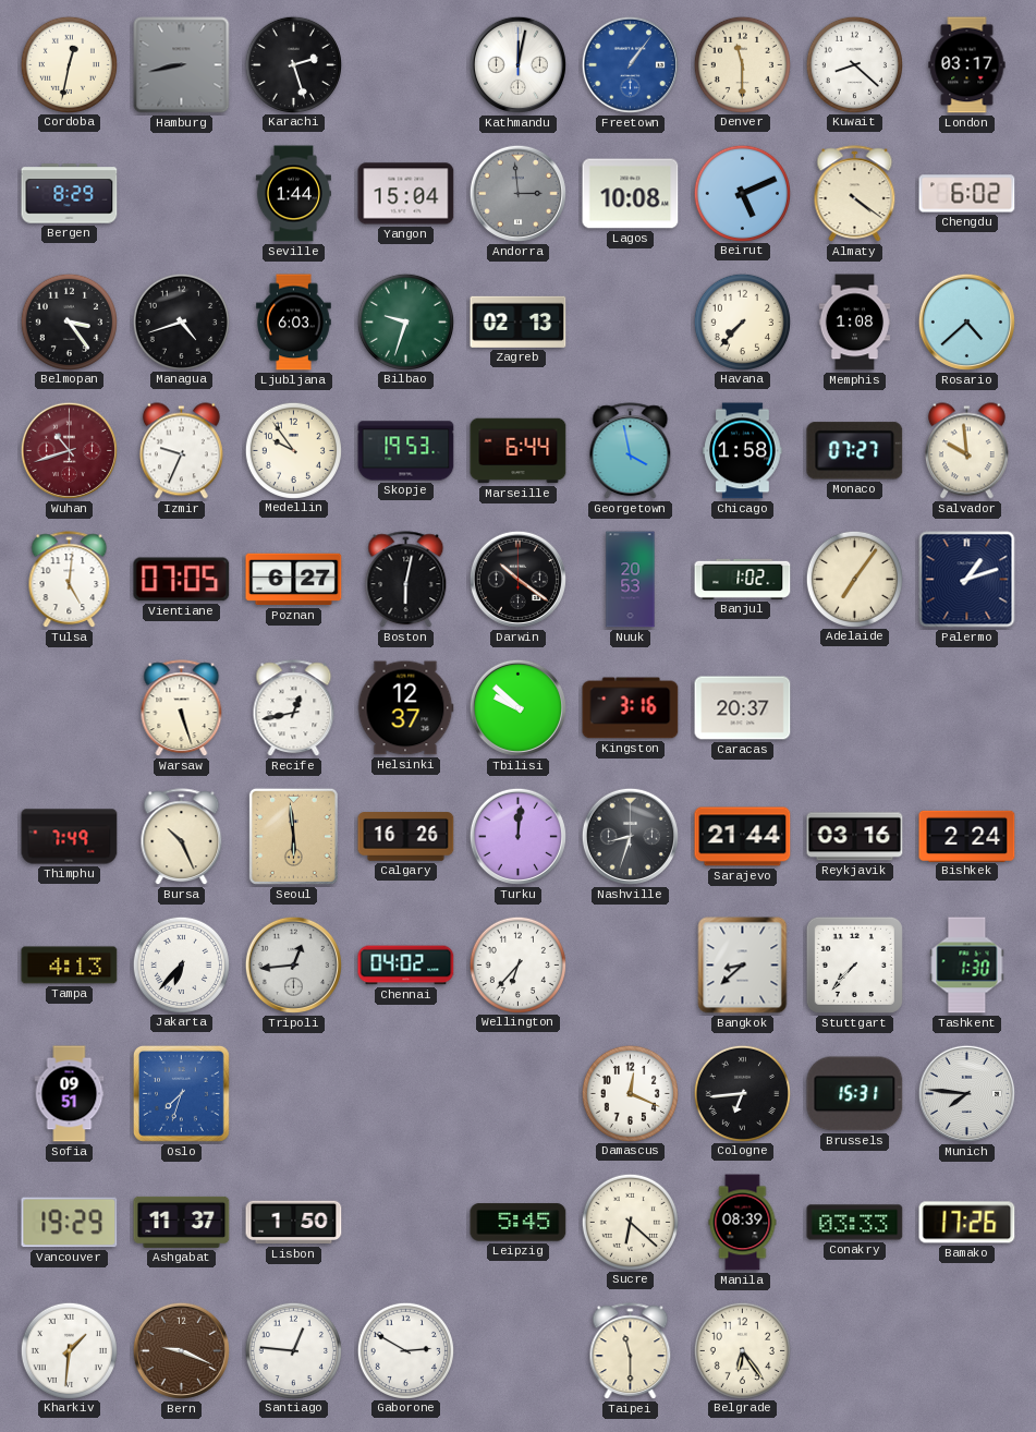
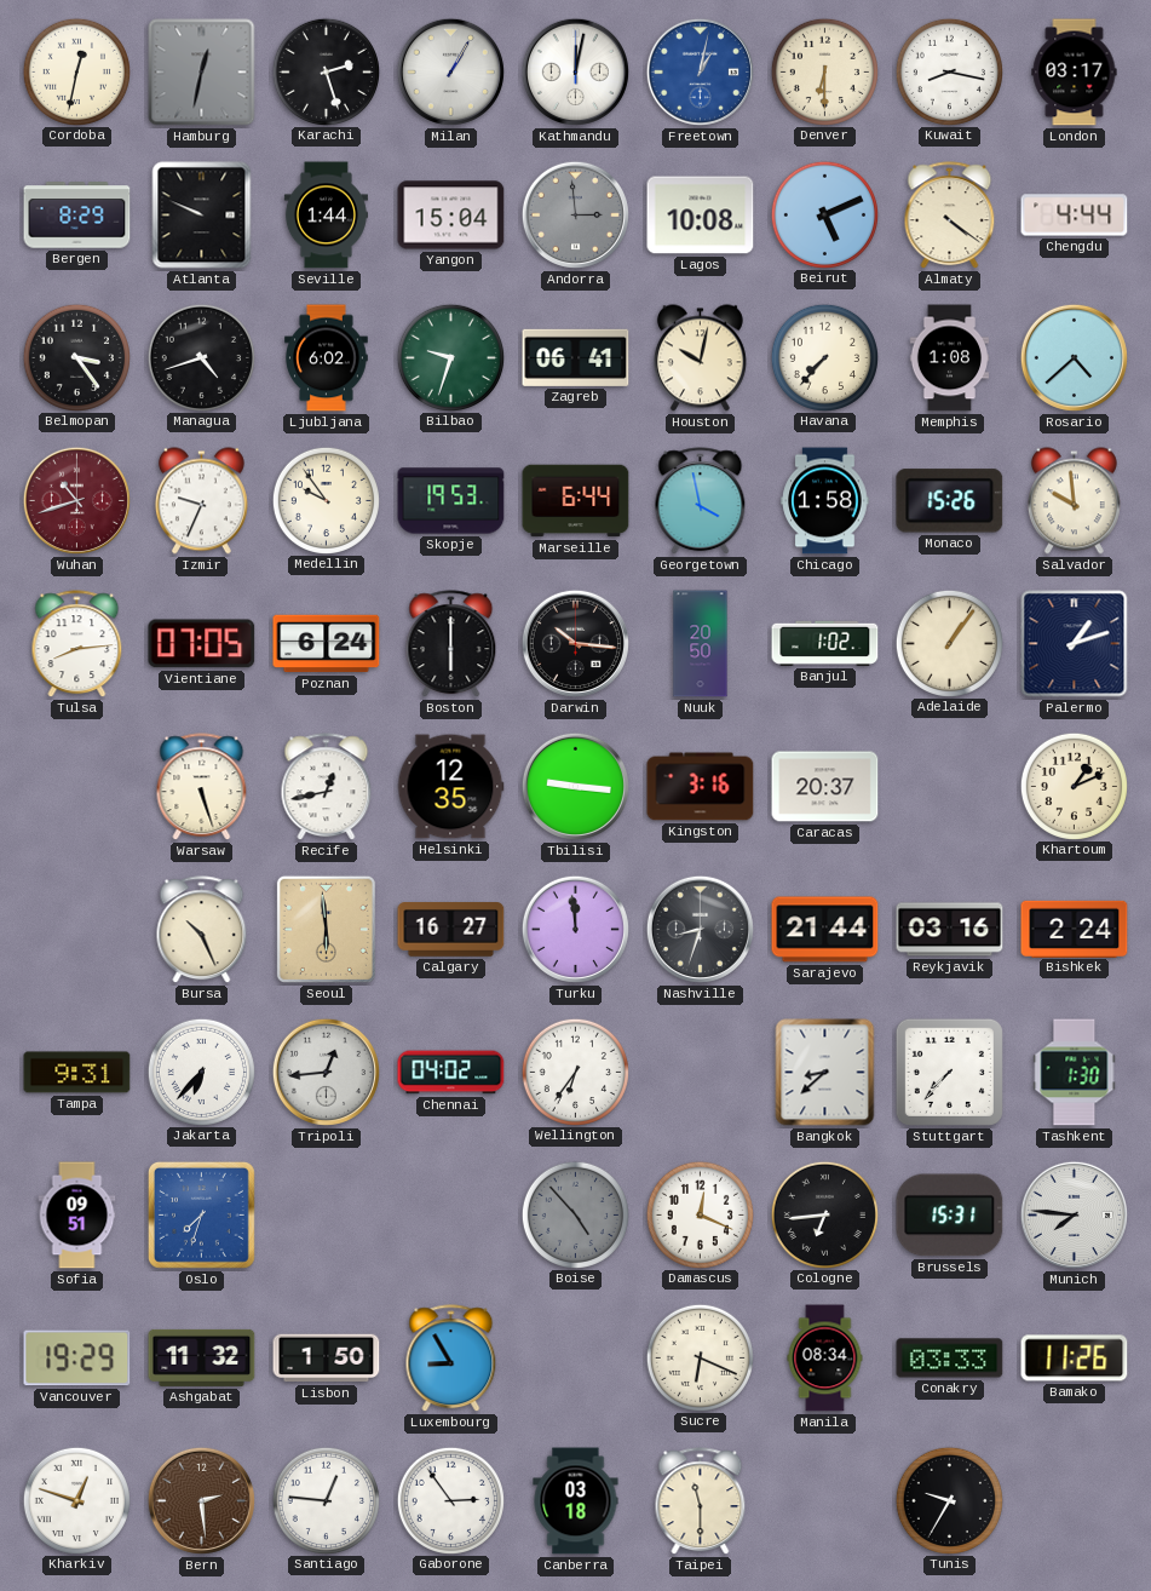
Hamburg: 8:43 -> 12:32 (202, 73)
Milan: none -> 1:05 (450, 71)
Freetown: 1:06 -> 1:02 (700, 71)
Denver: 11:30 -> 6:30 (824, 71)
Kuwait: 8:22 -> 8:17 (949, 71)
Atlanta: none -> 9:49 (202, 216)
Chengdu: 6:02 -> 4:44 (1075, 216)
Ljubljana: 6:03 -> 6:02 (327, 358)
Zagreb: 02:13 -> 06:41 (576, 357)
Houston: none -> 10:02 (700, 358)
Monaco: 07:27 -> 15:26 (950, 501)
Tulsa: 5:01 -> 8:14 (77, 644)
Poznan: 6:27 -> 6:24 (327, 644)
Boston: 6:02 -> 6:00 (451, 644)
Darwin: 10:21 -> 10:16 (575, 643)
Nuuk: 20:53 -> 20:50 (701, 644)
Adelaide: 7:06 -> 1:06 (949, 643)
Helsinki: 12:37 -> 12:35 (450, 787)
Tbilisi: 9:52 -> 9:16 (575, 786)
Khartoum: none -> 1:11 (1074, 786)
Thimphu: 7:49 -> none (70, 837)
Calgary: 16:26 -> 16:27 (451, 930)
Turku: 12:01 -> 11:59 (575, 929)
Tampa: 4:13 -> 9:31 (77, 1073)
Wellington: 6:37 -> 6:36 (575, 1072)
Boise: none -> 4:53 (575, 1214)
Ashgabat: 11:37 -> 11:32 (202, 1357)
Luxembourg: none -> 8:55 (451, 1359)
Leipzig: 5:45 -> none (519, 1223)
Sucre: 6:22 -> 6:19 (700, 1357)
Manila: 08:39 -> 08:34 (825, 1359)
Bamako: 17:26 -> 11:26 (1075, 1359)
Kharkiv: 1:31 -> 12:48 (76, 1500)
Bern: 9:19 -> 2:29 (201, 1500)
Gaborone: 2:50 -> 2:54 (450, 1500)
Canberra: none -> 03:18 (576, 1501)
Belgrade: 6:24 -> none (742, 1350)
Tunis: none -> 9:35 (949, 1500)
